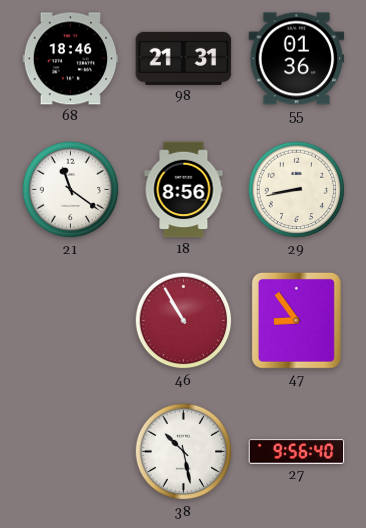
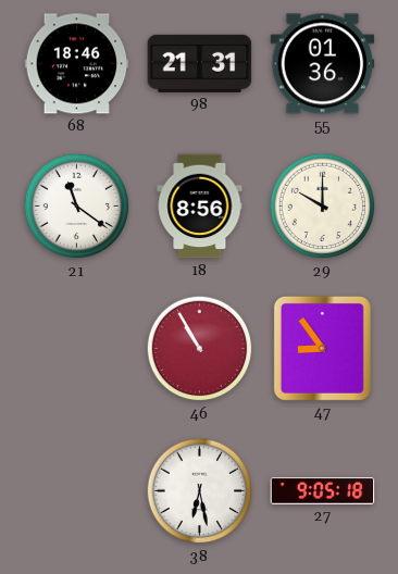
29: 8:43 -> 10:00 (323, 207)
38: 10:28 -> 6:28 (200, 491)
27: 9:56 -> 9:05 (323, 491)
